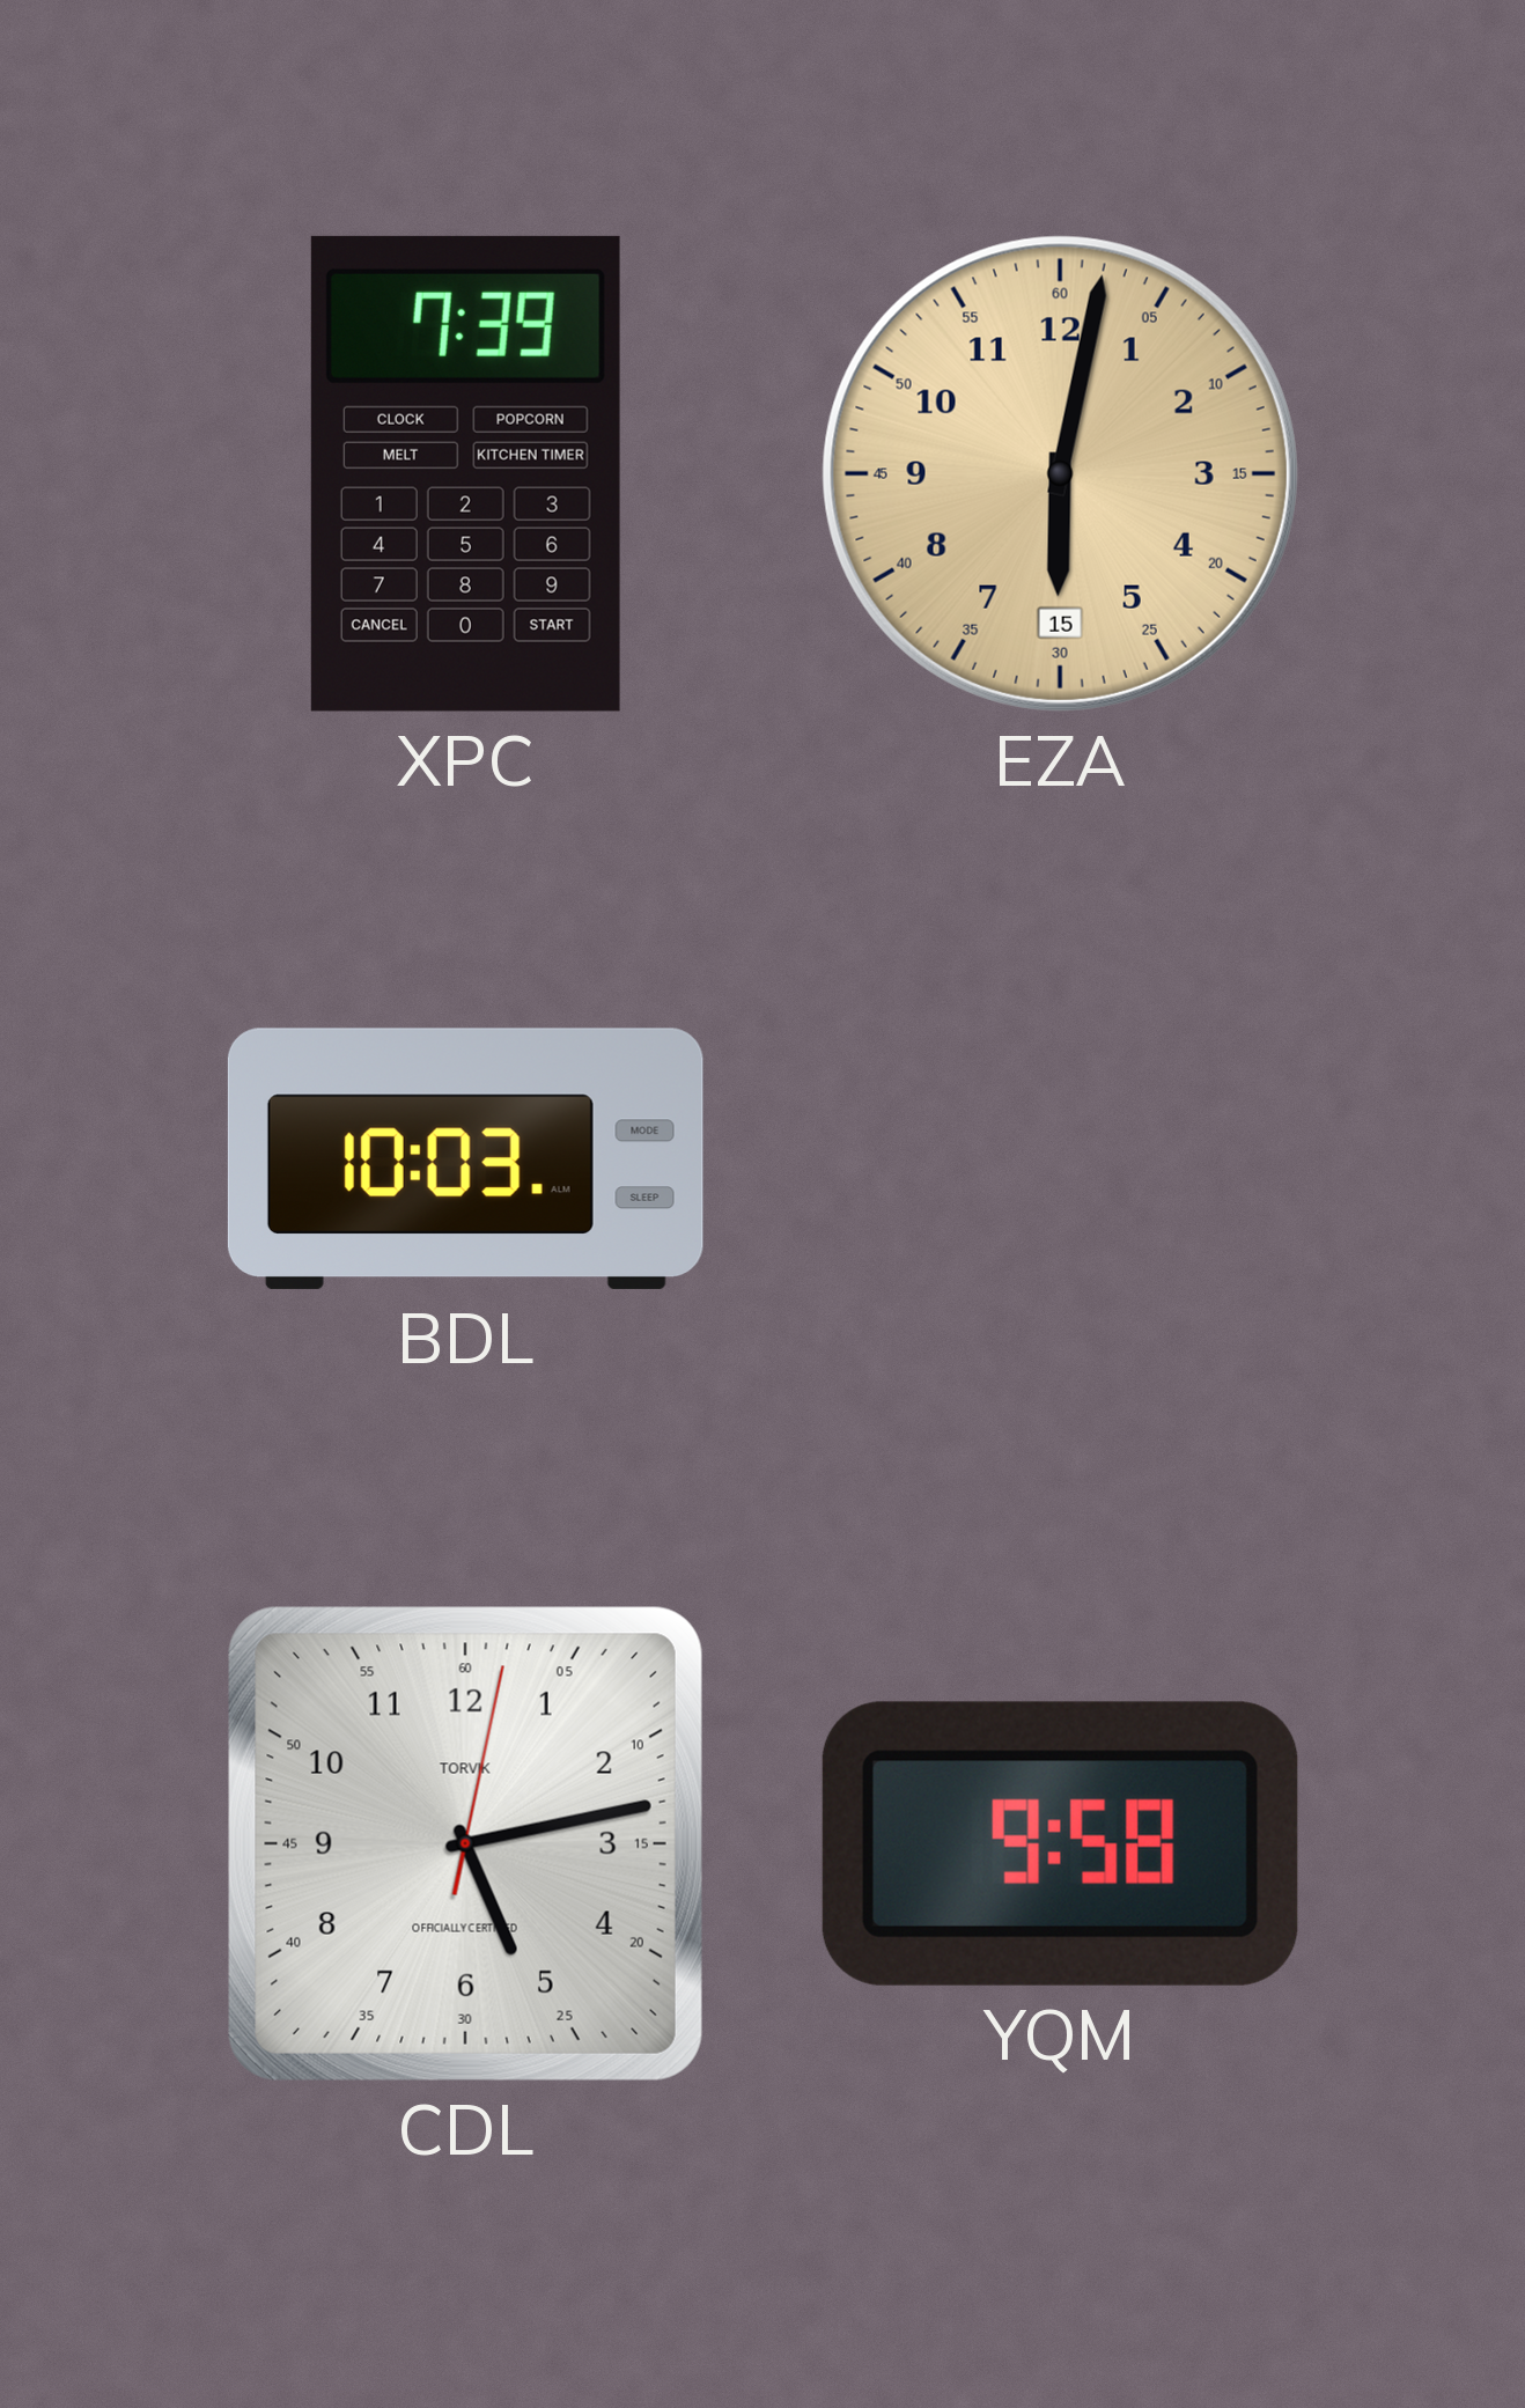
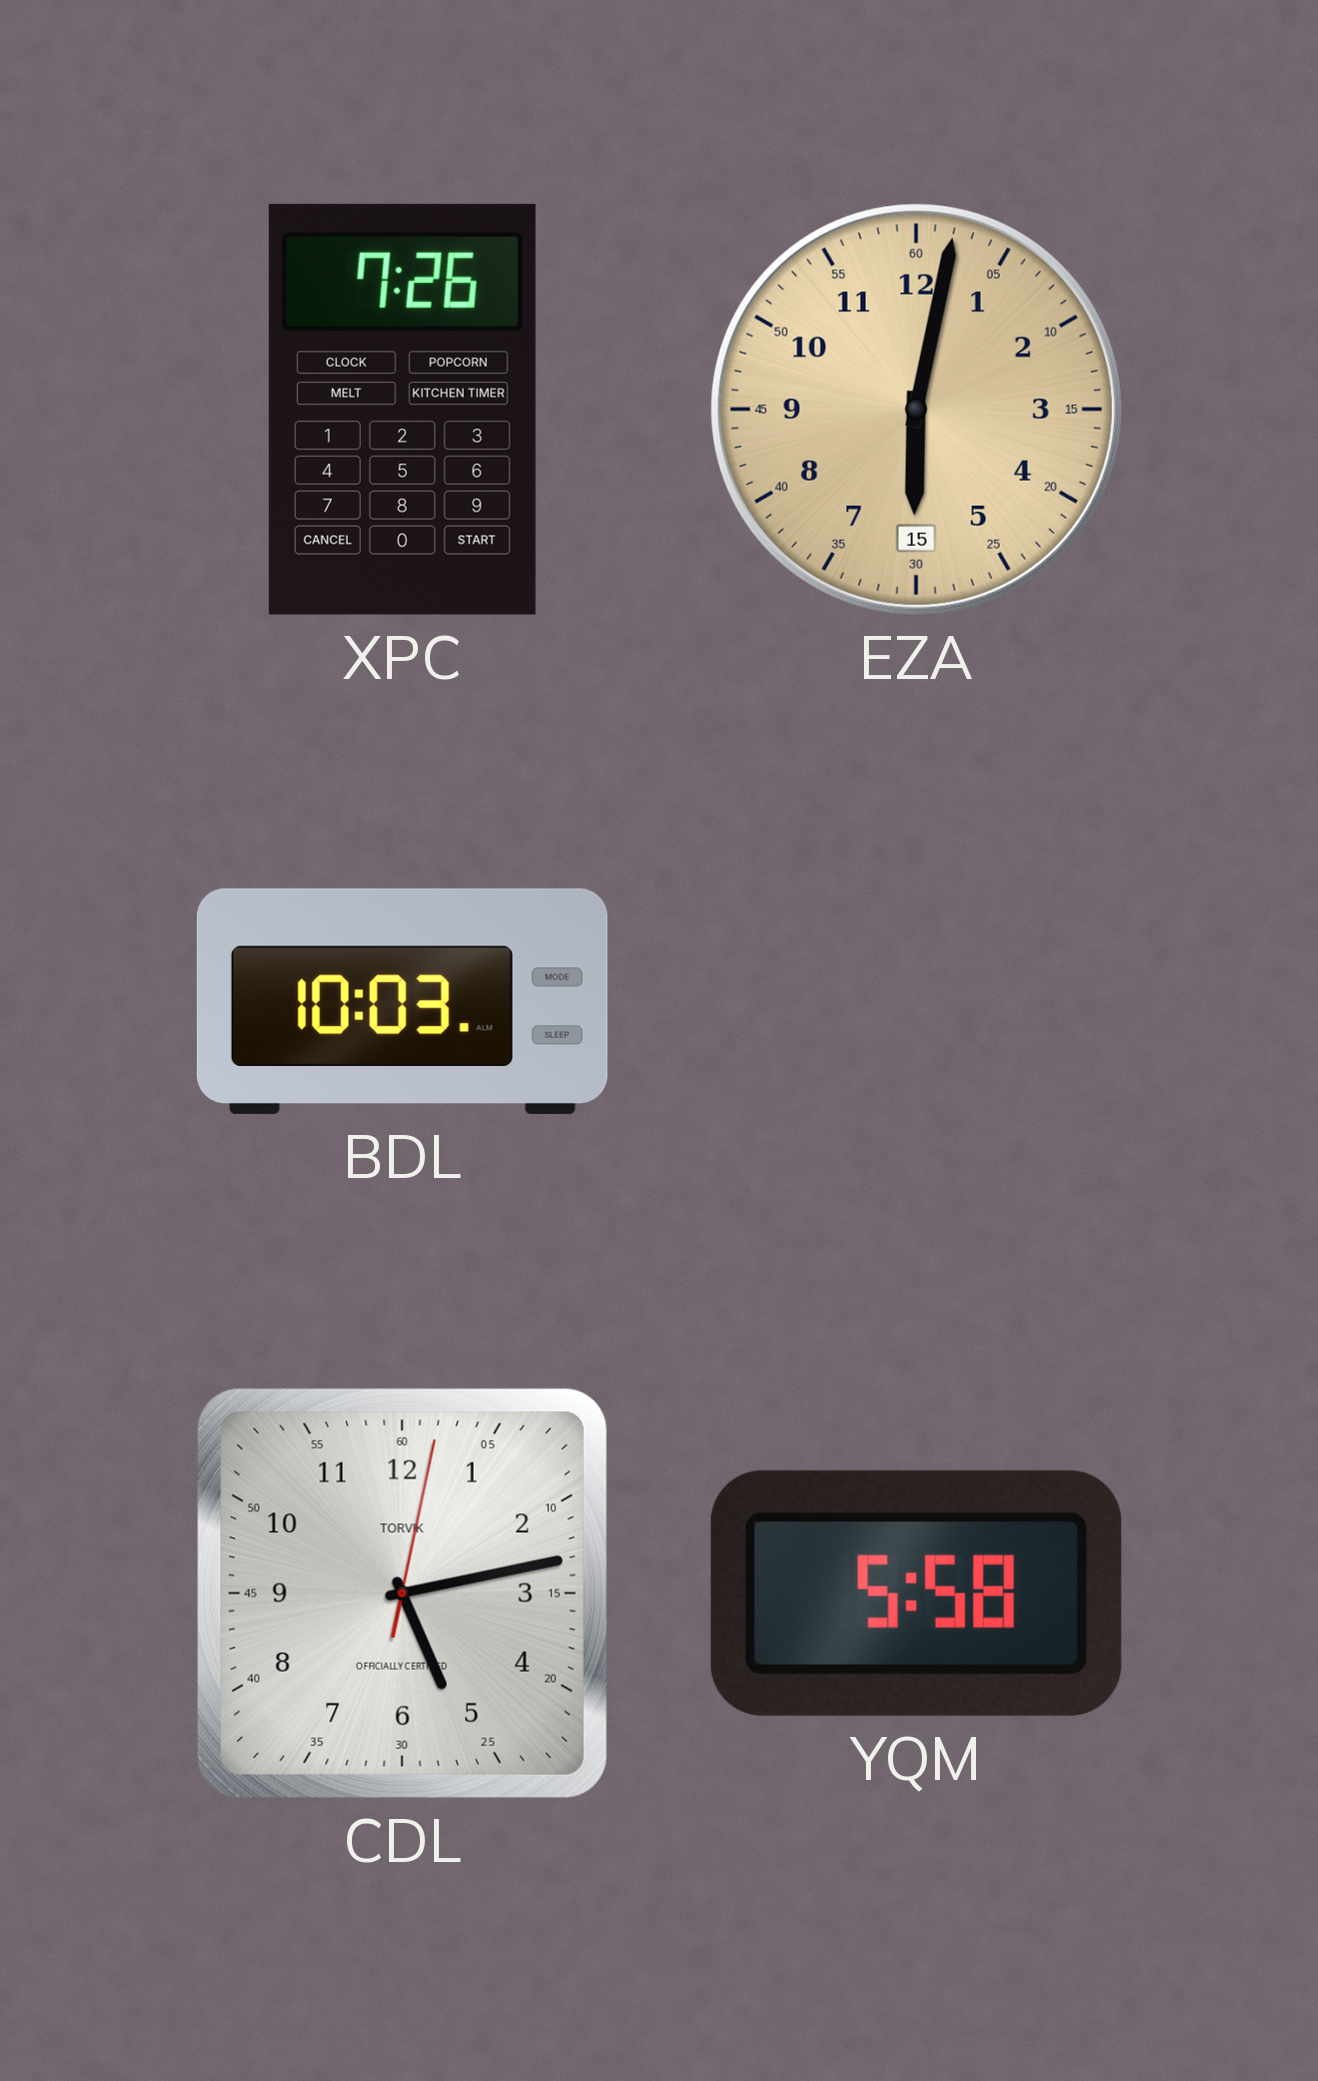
XPC: 7:39 -> 7:26 (402, 409)
YQM: 9:58 -> 5:58 (916, 1593)
